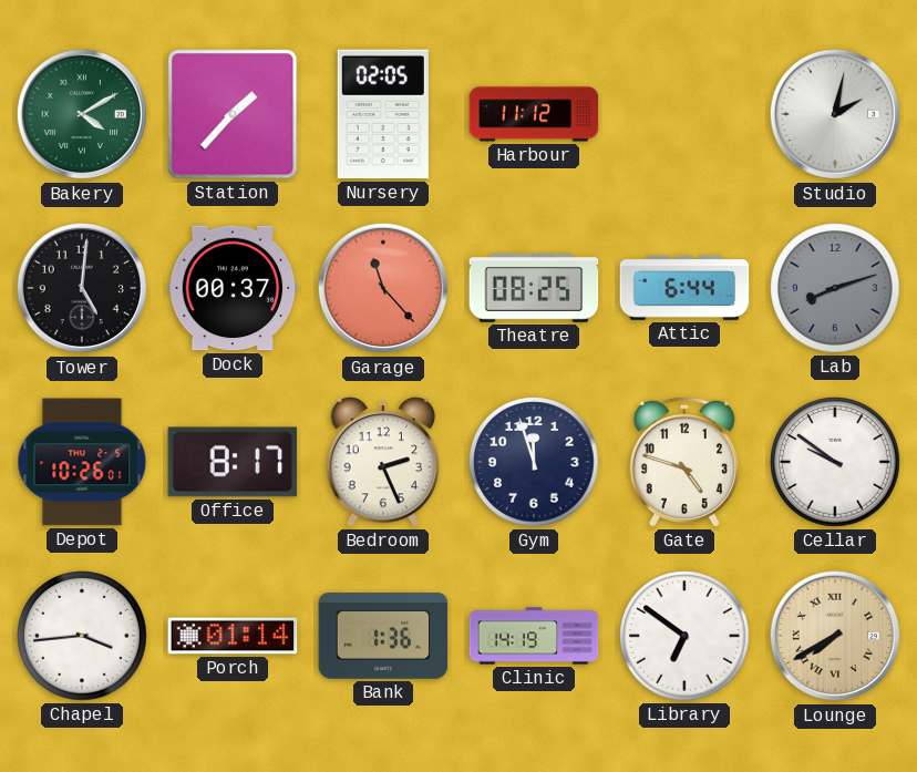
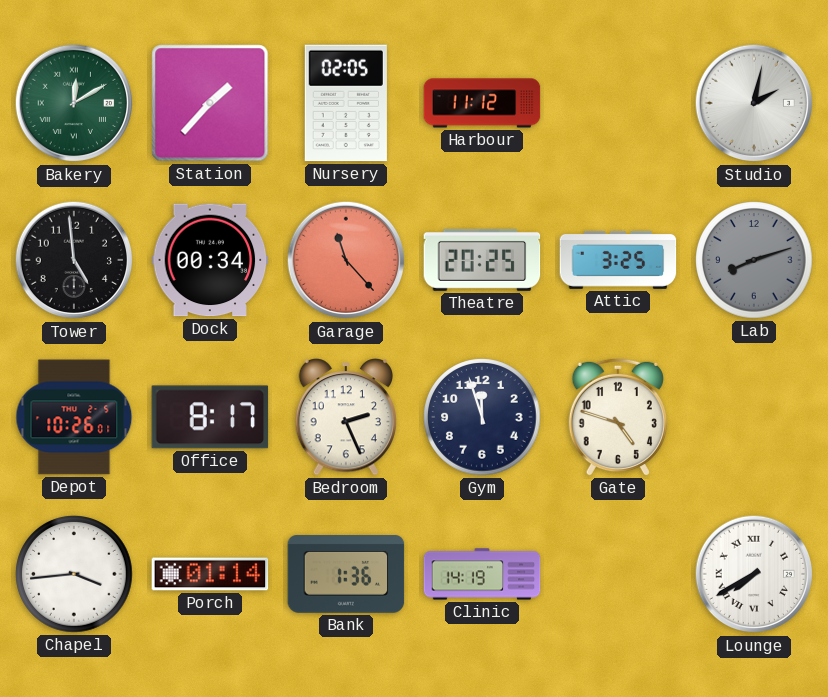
Bakery: 4:10 -> 12:10 (74, 103)
Tower: 5:01 -> 4:59 (74, 260)
Dock: 00:37 -> 00:34 (210, 260)
Theatre: 08:25 -> 20:25 (482, 260)
Attic: 6:44 -> 3:25 (618, 260)
Cellar: 9:51 -> none (835, 462)
Library: 6:51 -> none (684, 636)
Lounge dial: champagne -> white (754, 574)
